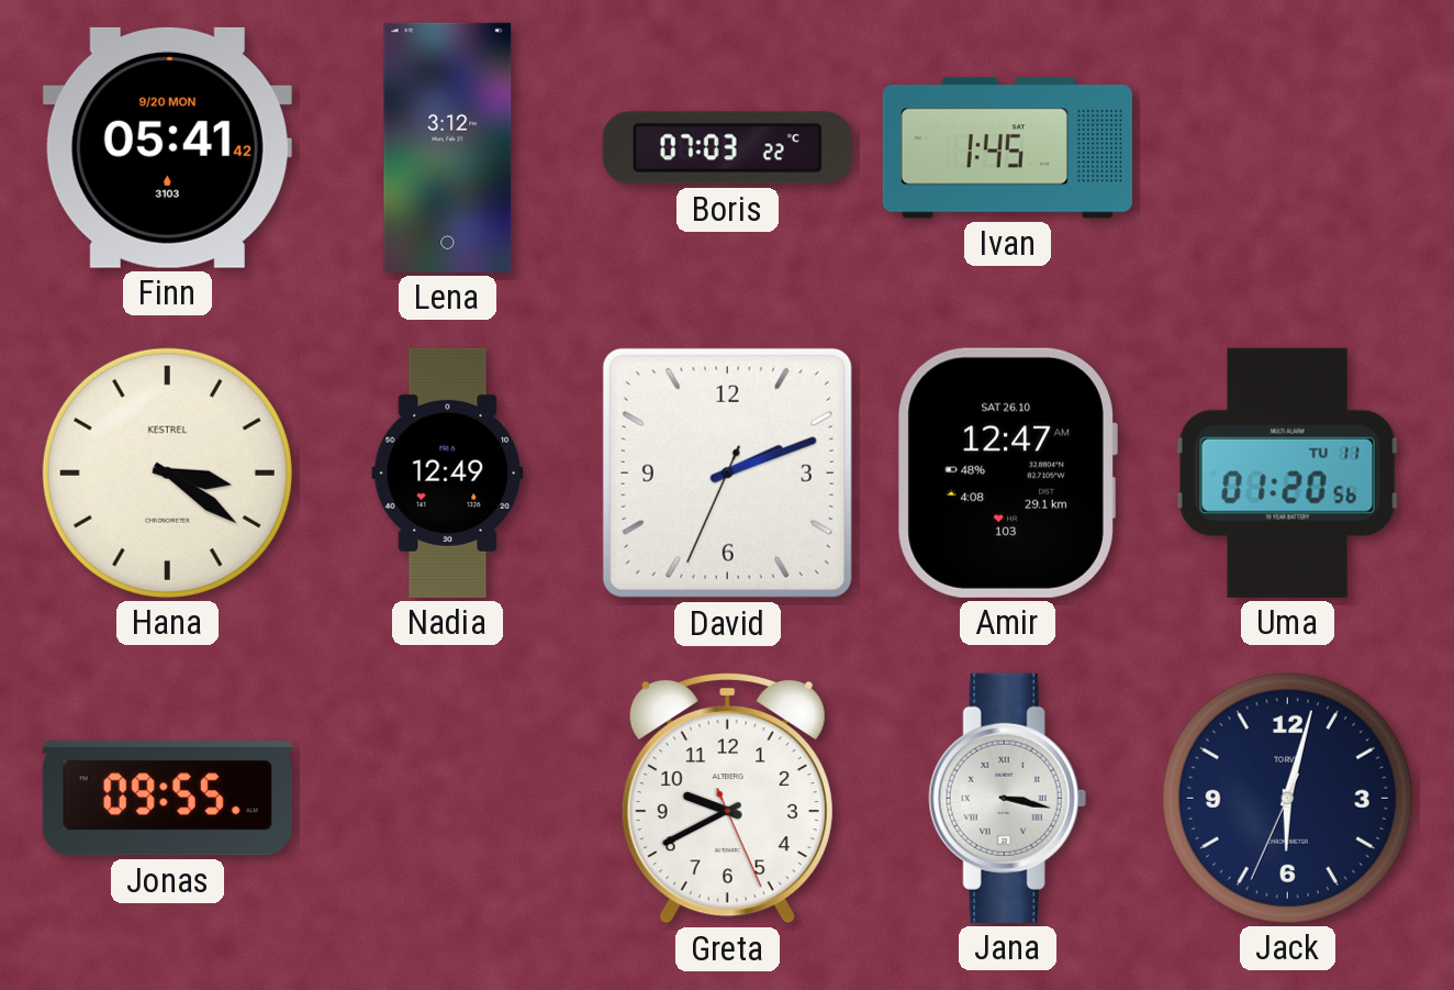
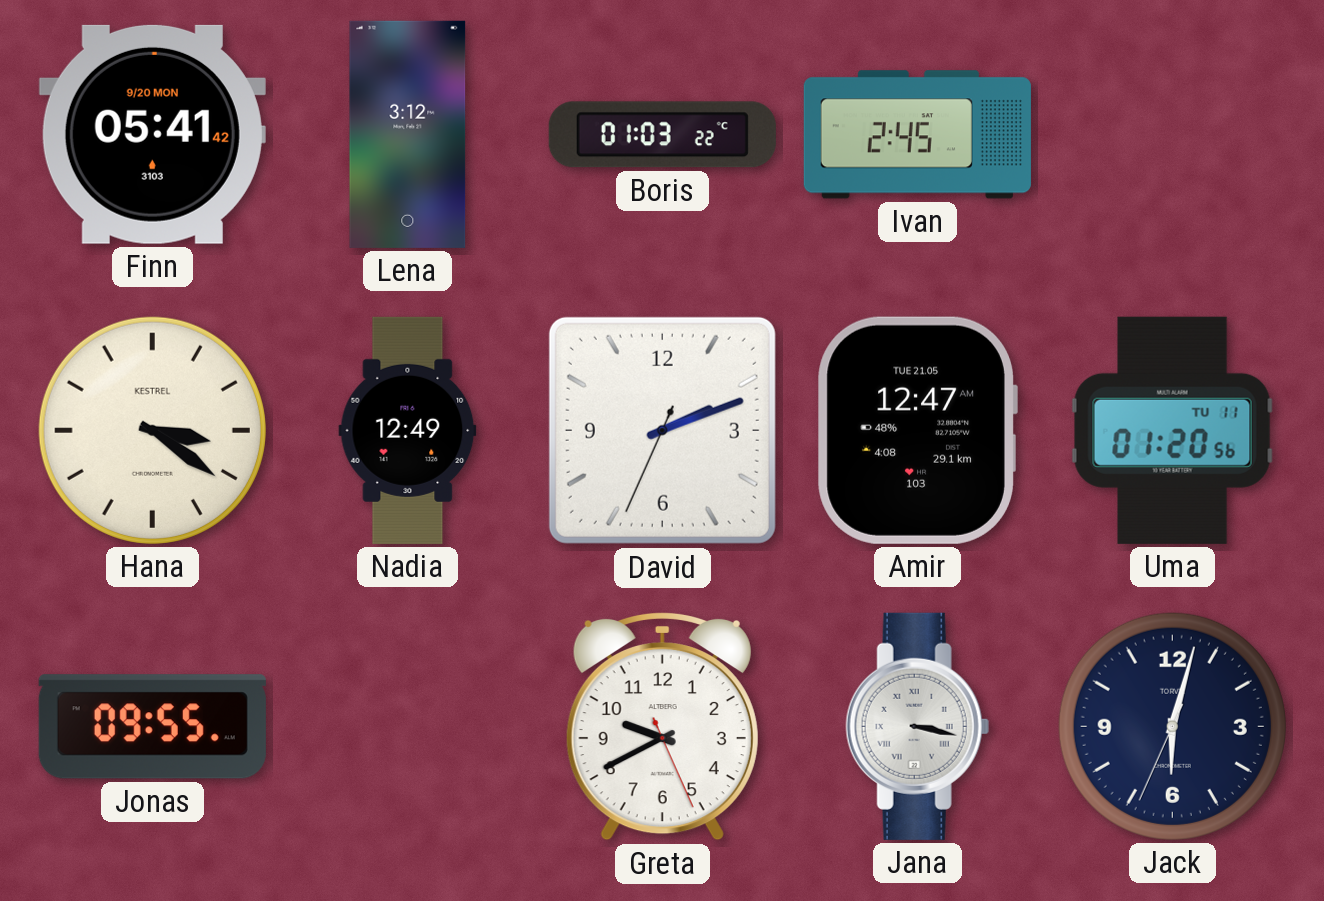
Boris: 07:03 -> 01:03 (662, 135)
Ivan: 1:45 -> 2:45 (917, 135)
Amir date: SAT 26.10 -> TUE 21.05 (917, 430)
